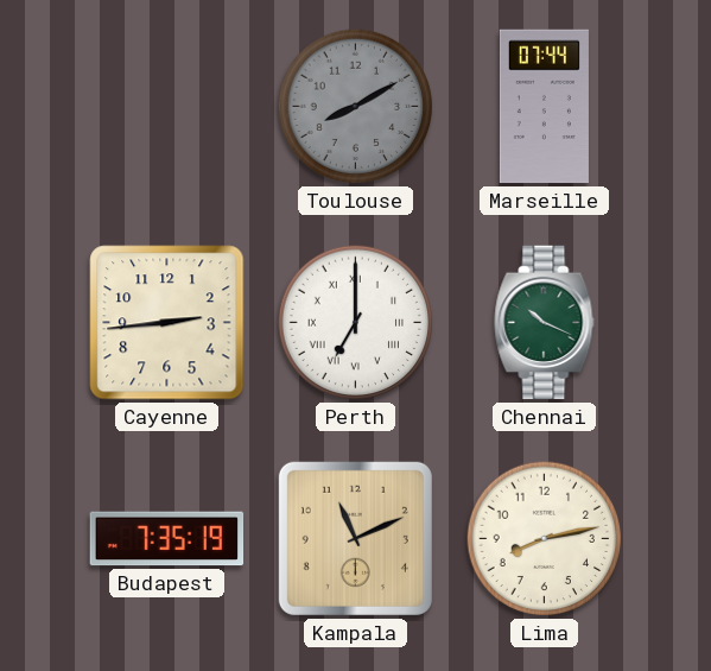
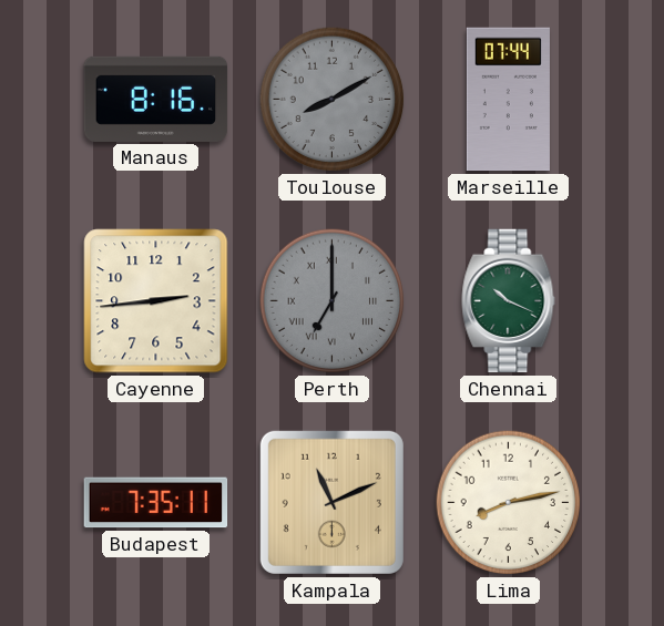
Manaus: none -> 8:16 (156, 99)
Perth dial: white -> grey (333, 301)
Budapest: 7:35:19 -> 7:35:11 (156, 503)
